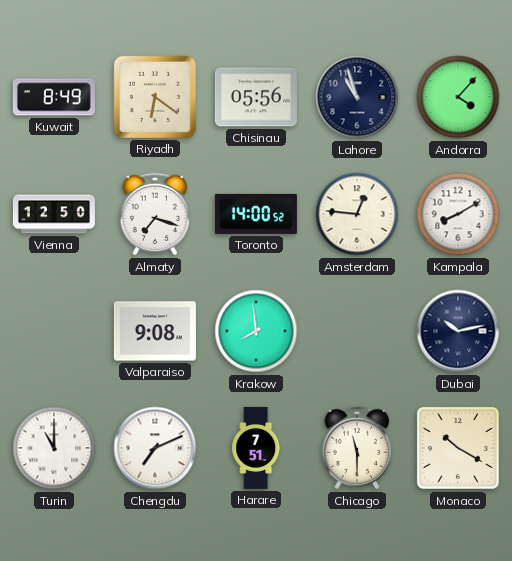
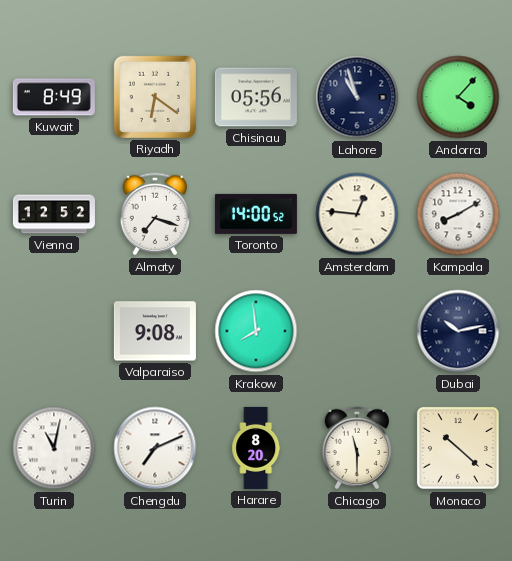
Vienna: 12:50 -> 12:52 (54, 214)
Turin: 11:00 -> 11:02 (54, 448)
Harare: 7:51 -> 8:20 (256, 448)
Monaco: 10:20 -> 10:22 (458, 448)
